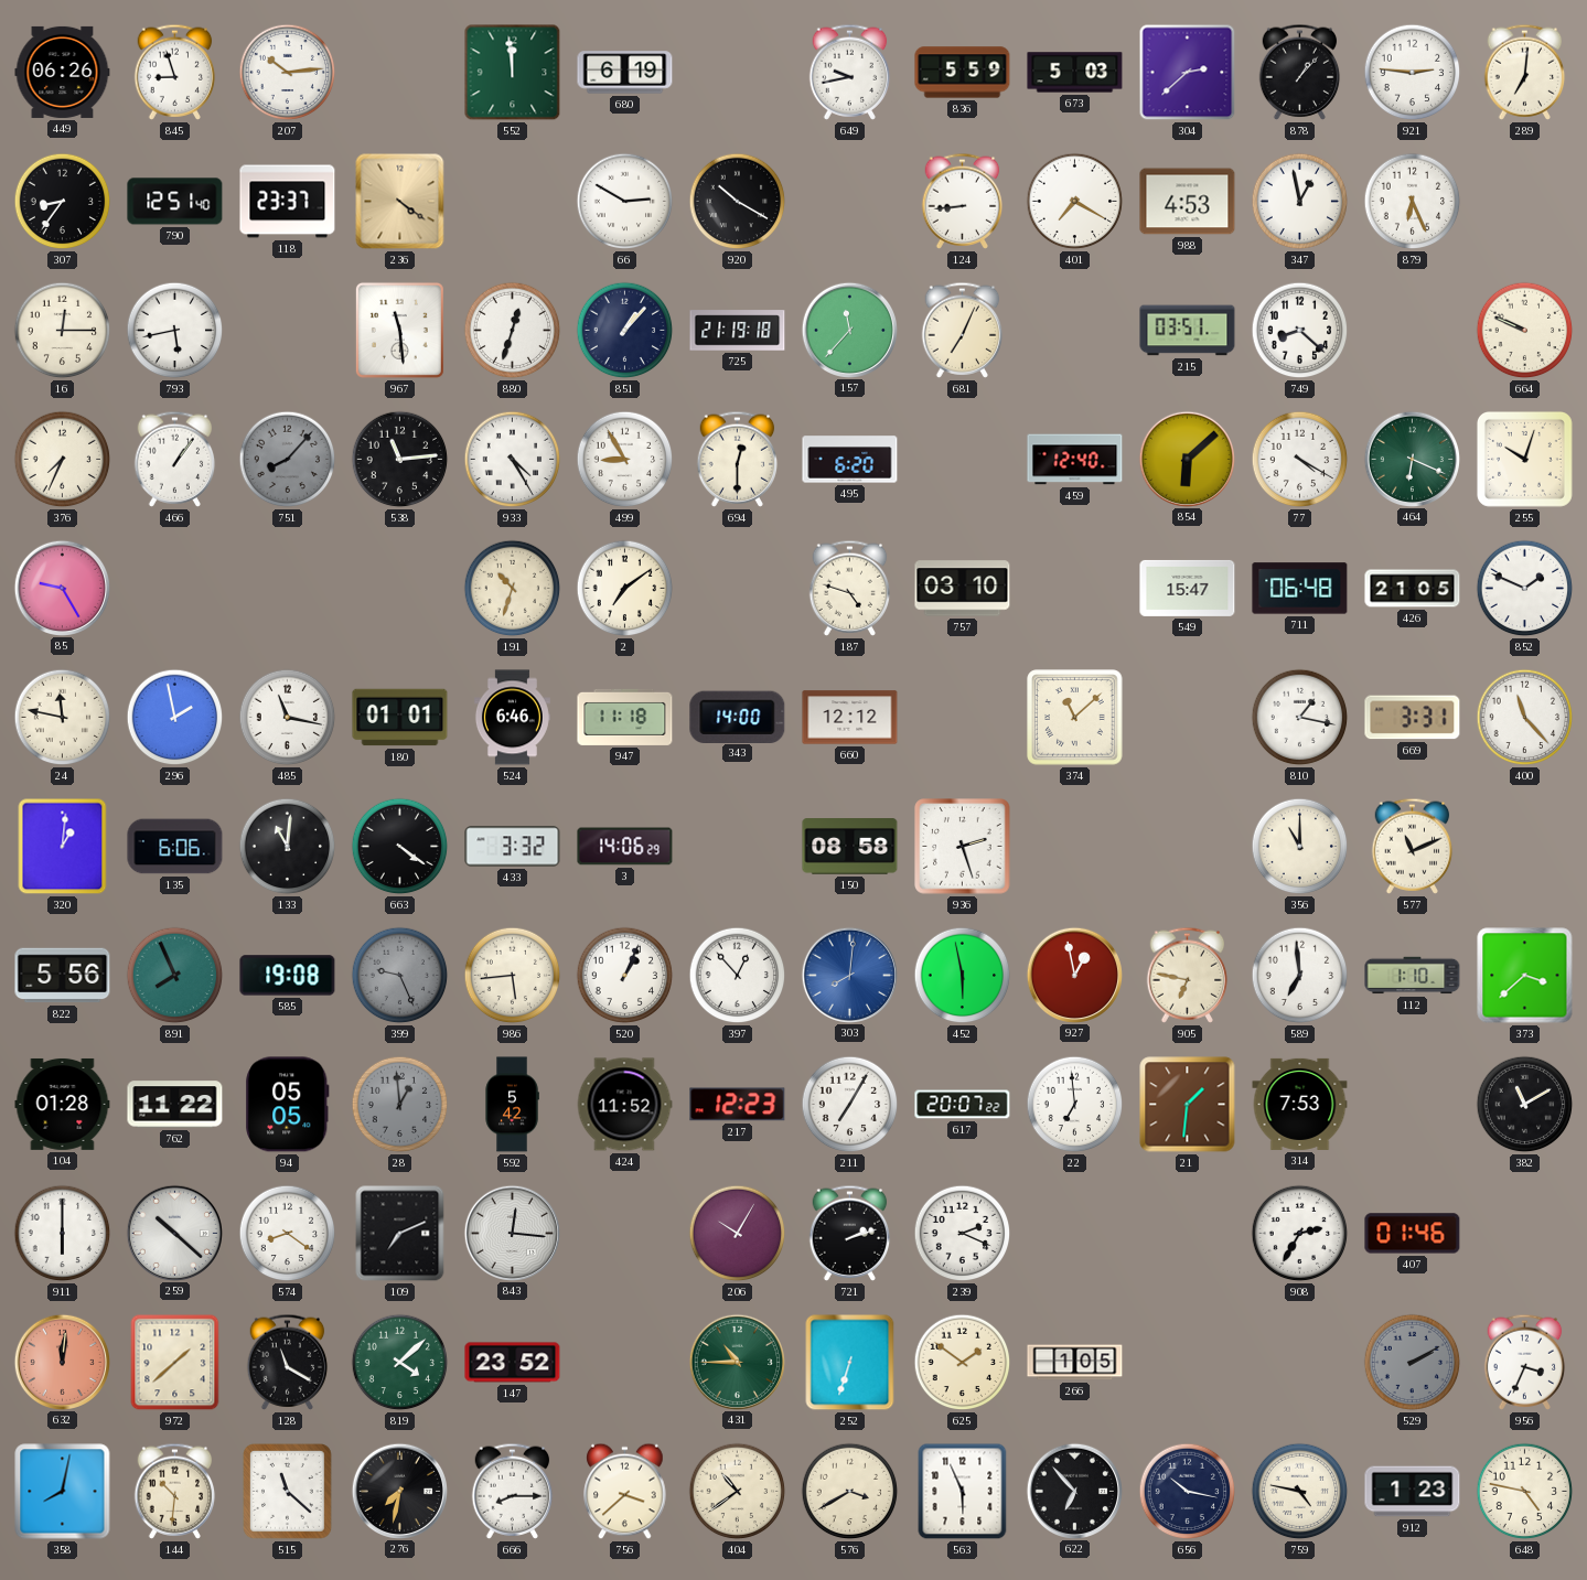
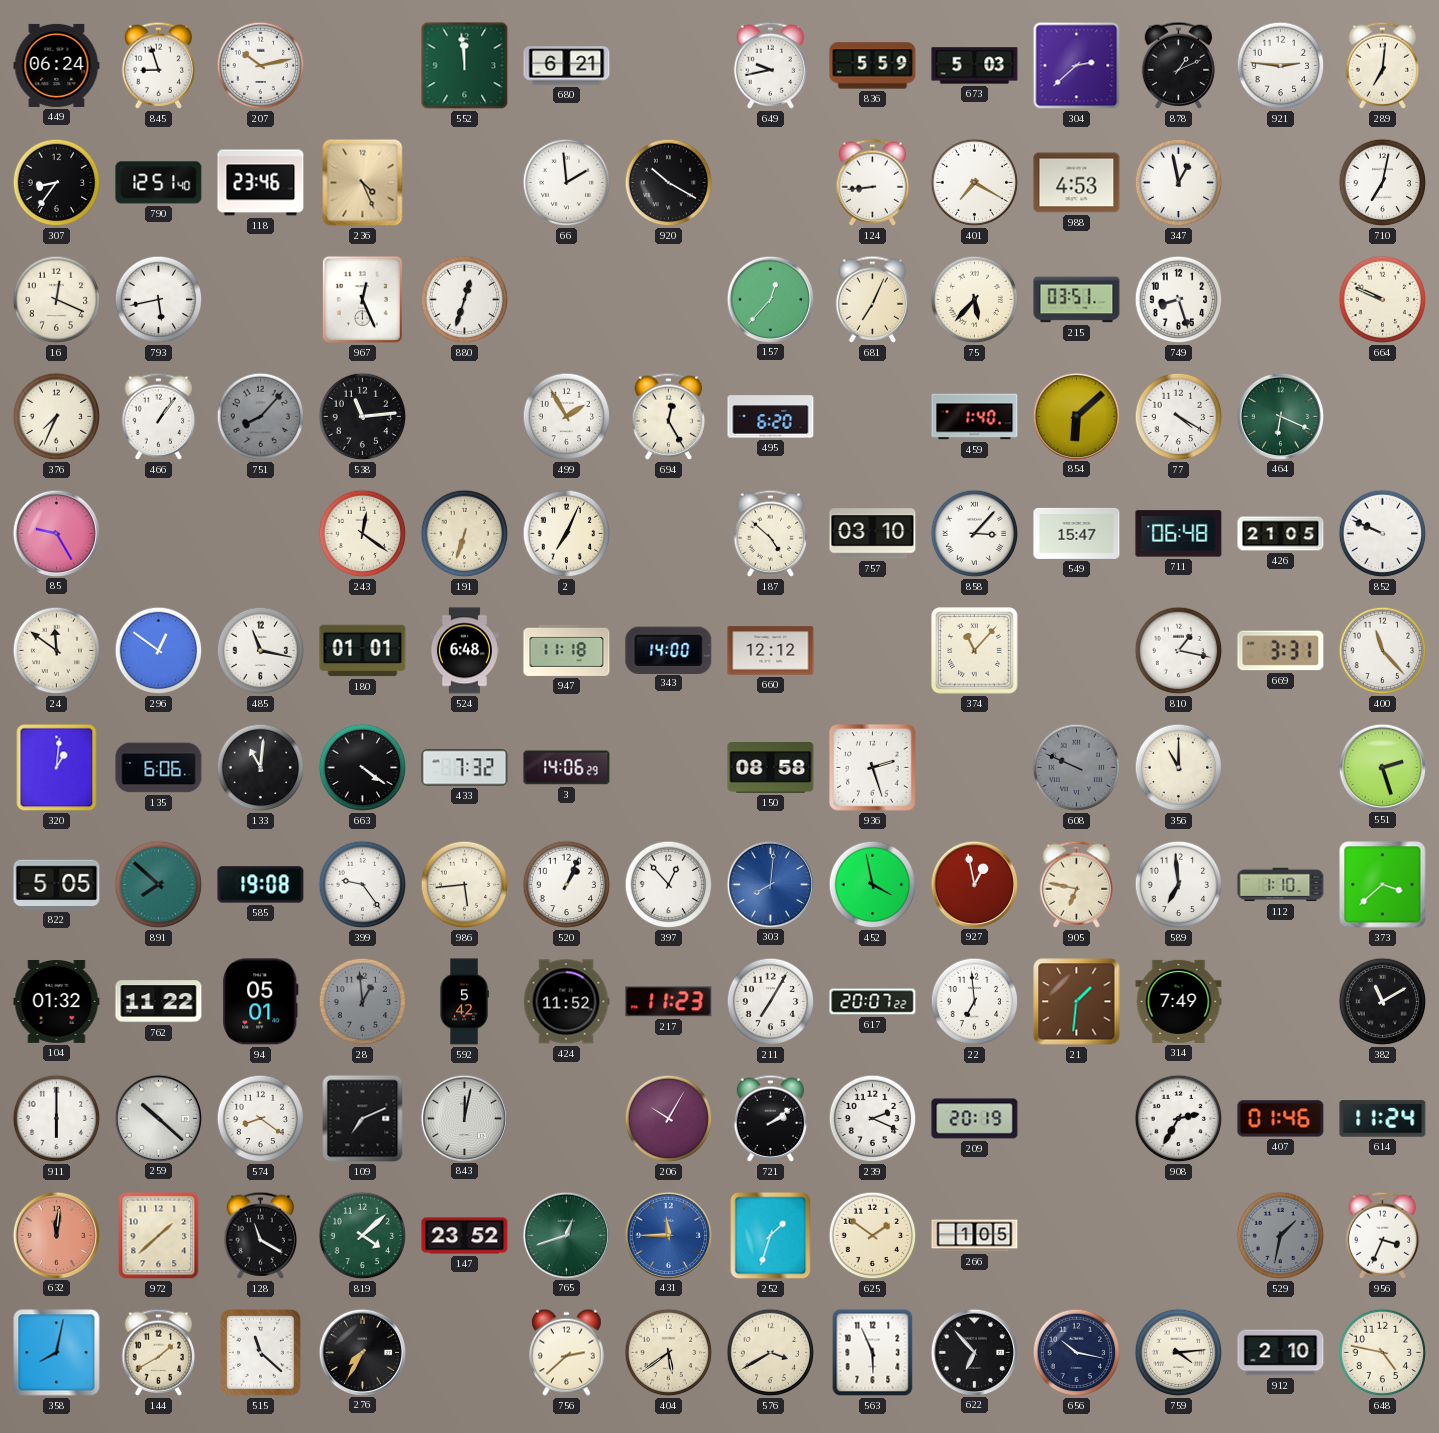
449: 06:26 -> 06:24 (57, 65)
207: 10:14 -> 10:13 (261, 66)
680: 6:19 -> 6:21 (567, 66)
878: 1:07 -> 1:11 (1179, 65)
118: 23:37 -> 23:46 (261, 183)
236: 4:21 -> 4:26 (363, 183)
66: 2:50 -> 1:59 (567, 183)
879: 6:26 -> none (1413, 202)
710: none -> 7:02 (1383, 183)
16: 12:15 -> 12:19 (57, 300)
967: 11:29 -> 12:26 (362, 299)
851: 1:07 -> none (625, 331)
725: 21:19 -> none (738, 331)
157: 11:37 -> 12:37 (770, 299)
75: none -> 5:37 (975, 300)
749: 8:22 -> 8:27 (1179, 300)
933: 4:25 -> none (513, 460)
499: 8:55 -> 1:55 (567, 417)
694: 12:30 -> 12:25 (669, 416)
459: 12:40 -> 1:40 (975, 417)
255: 10:03 -> none (1524, 459)
243: none -> 12:21 (363, 534)
191: 10:33 -> 6:33 (465, 534)
2: 7:09 -> 7:04 (567, 534)
187: 4:48 -> 4:52 (771, 533)
858: none -> 3:07 (975, 534)
852: 1:49 -> 9:49 (1383, 534)
24: 11:47 -> 11:51 (57, 651)
296: 1:58 -> 12:51 (159, 651)
524: 6:46 -> 6:48 (464, 651)
374: 11:08 -> 11:07 (975, 651)
433: 3:32 -> 7:32 (465, 768)
608: none -> 9:49 (1077, 768)
577: 11:11 -> none (1413, 846)
551: none -> 2:27 (1382, 767)
822: 5:56 -> 5:05 (57, 885)
891: 7:56 -> 7:52 (159, 885)
399: 9:26 -> 9:24 (363, 885)
399 dial: grey -> white (363, 885)
452: 5:58 -> 3:58 (873, 885)
104: 01:28 -> 01:32 (57, 1001)
94: 05:05 -> 05:01 (261, 1002)
217: 12:23 -> 11:23 (669, 1002)
314: 7:53 -> 7:49 (1179, 1001)
843: 12:16 -> 12:02 (464, 1118)
721: 2:12 -> 2:09 (771, 1118)
209: none -> 20:19 (975, 1119)
614: none -> 11:24 (1383, 1119)
765: none -> 12:42 (566, 1235)
431: 10:45 -> 11:45 (668, 1235)
431 dial: green -> blue (668, 1235)
252: 6:33 -> 1:33 (771, 1236)
529: 2:10 -> 1:32 (1281, 1236)
144: 10:31 -> 1:40 (159, 1352)
276: 7:32 -> 7:35 (362, 1352)
666: 8:15 -> none (513, 1491)
756: 3:38 -> 2:38 (567, 1353)
404: 10:39 -> 5:39 (669, 1353)
759: 4:47 -> 4:14 (1179, 1353)
912: 1:23 -> 2:10 (1281, 1353)
